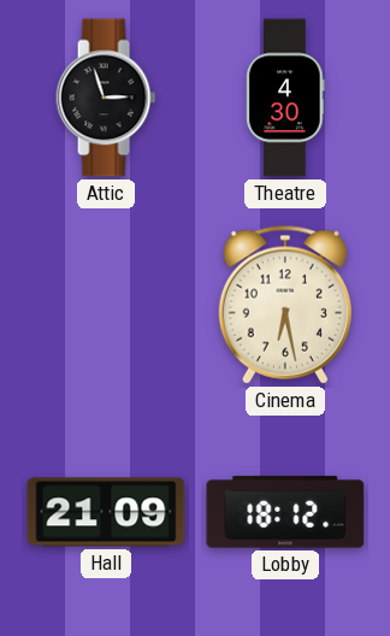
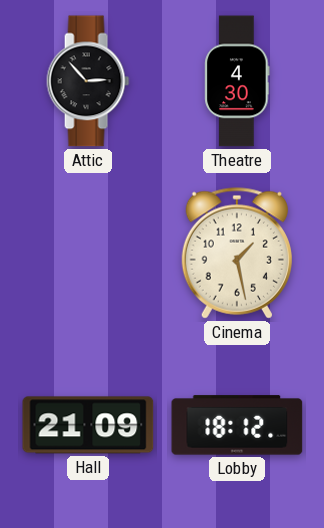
Attic: 2:57 -> 2:53 (88, 81)
Cinema: 6:28 -> 1:28 (237, 253)
